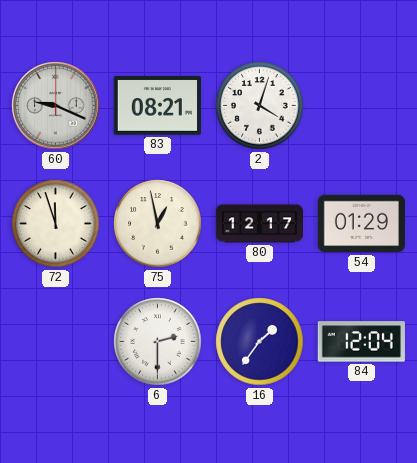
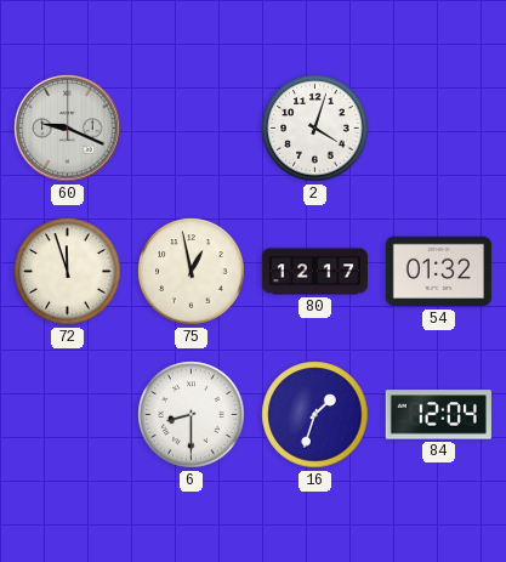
83: 08:21 -> none (157, 106)
54: 01:29 -> 01:32 (438, 272)
6: 2:30 -> 8:30 (192, 415)
16: 1:36 -> 1:33 (315, 415)
